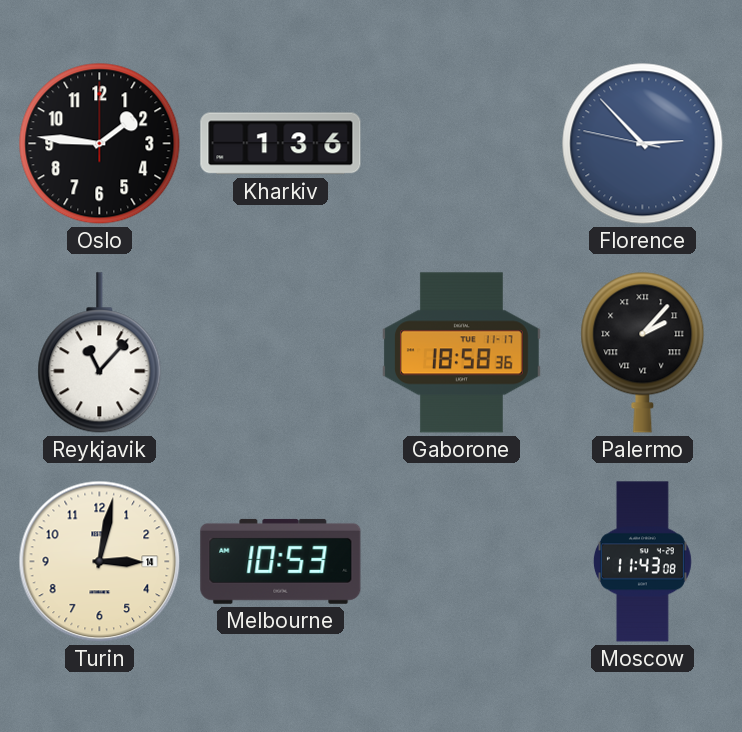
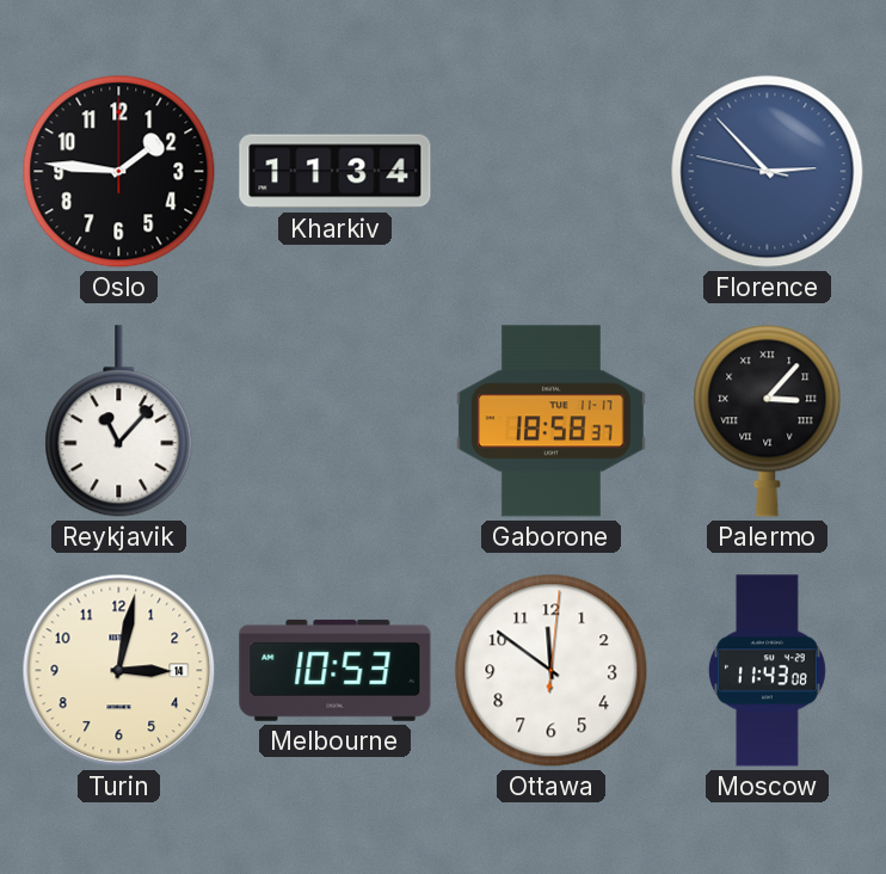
Kharkiv: 1:36 -> 11:34 (336, 172)
Gaborone: 18:58:36 -> 18:58:37 (550, 421)
Palermo: 2:07 -> 3:07 (768, 420)
Ottawa: none -> 11:51 (552, 671)
